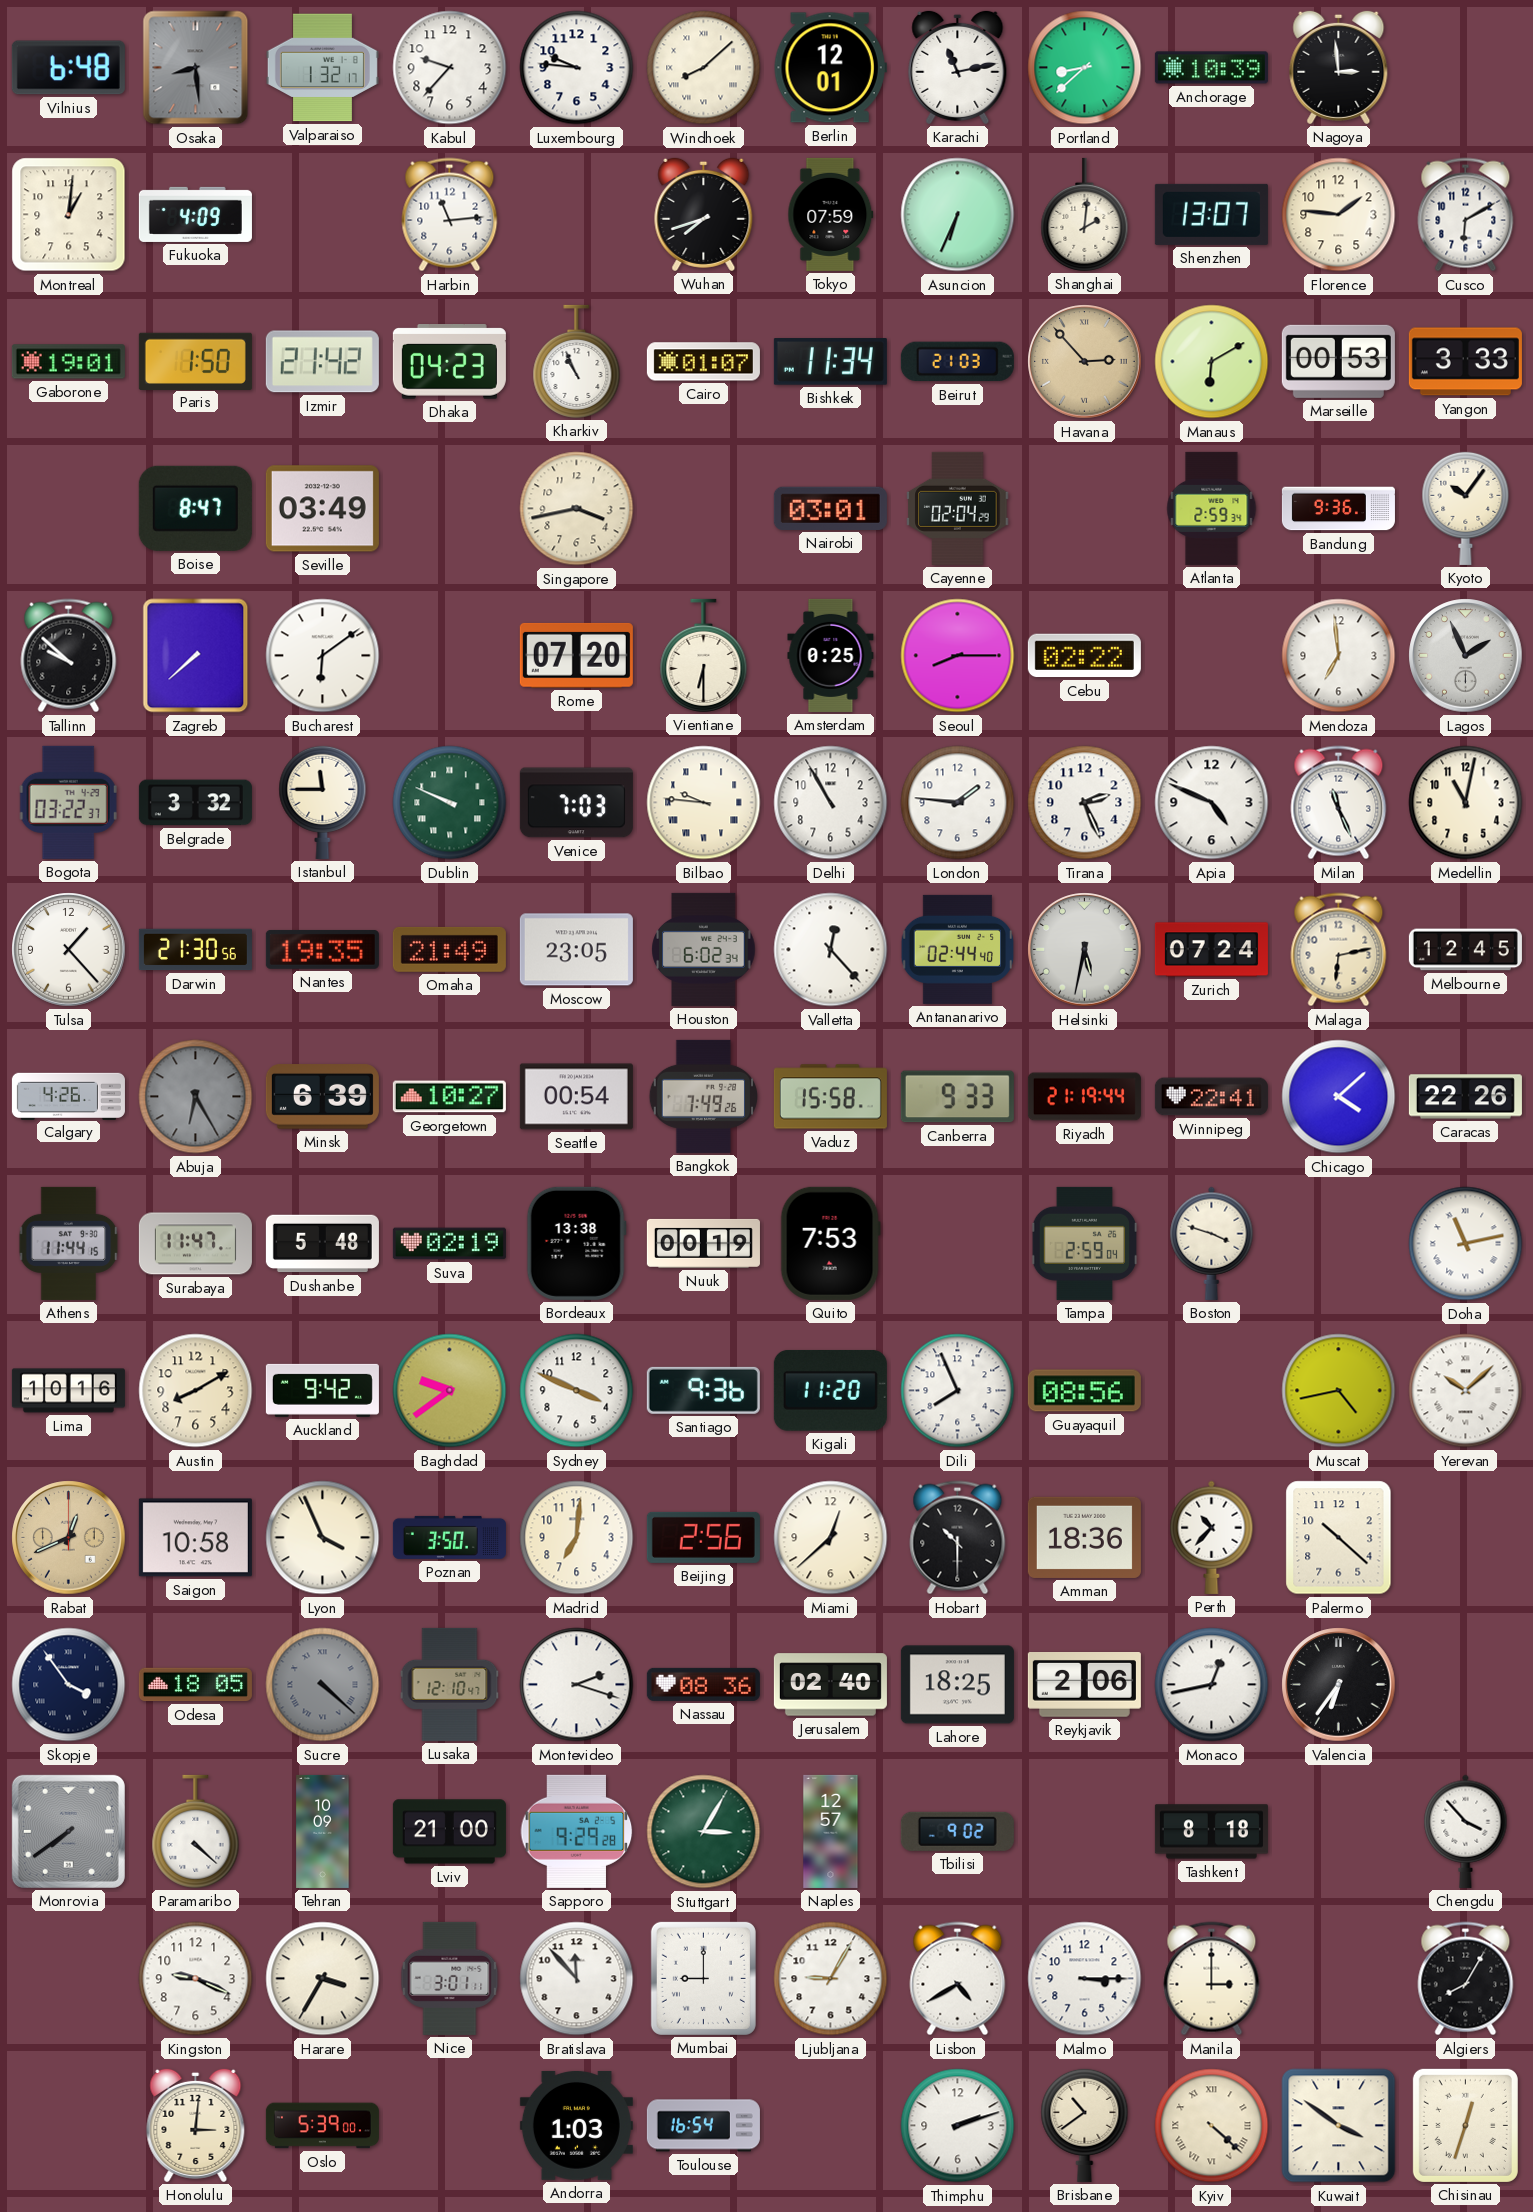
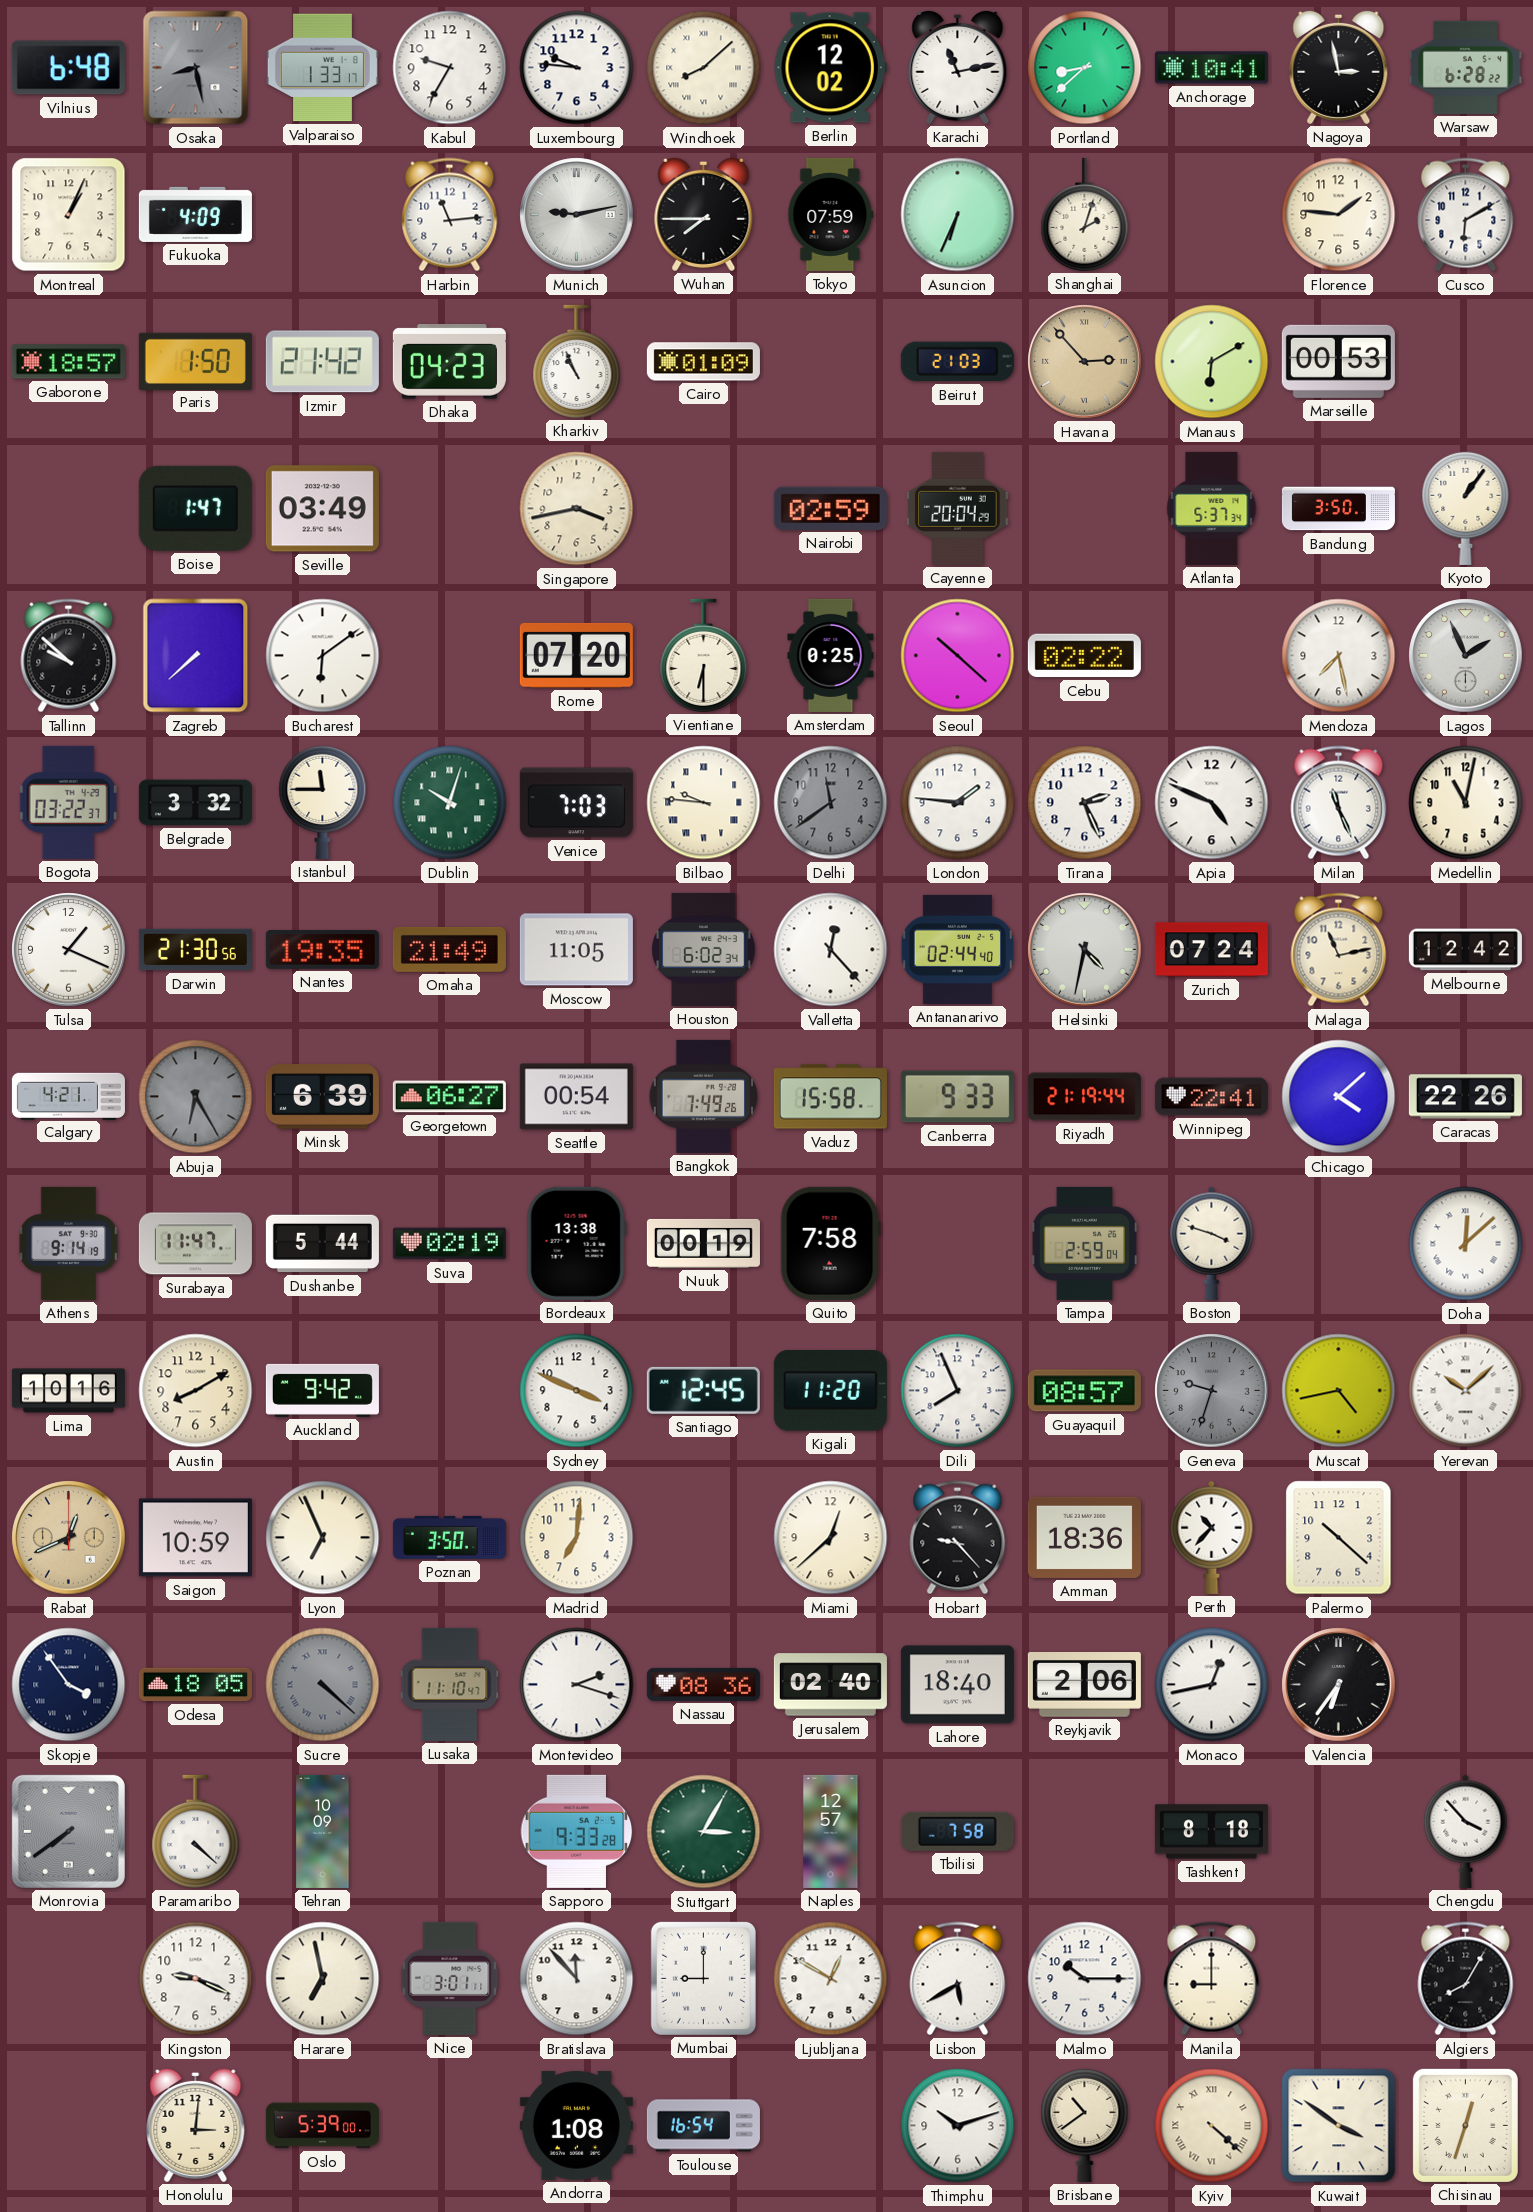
Osaka: 8:29 -> 8:28 (196, 68)
Valparaiso: 1:32 -> 1:33 (322, 68)
Kabul: 9:37 -> 9:35 (450, 68)
Berlin: 12:01 -> 12:02 (830, 68)
Anchorage: 10:39 -> 10:41 (1211, 68)
Nagoya: 2:59 -> 2:58 (1339, 67)
Warsaw: none -> 6:28 (1465, 67)
Montreal: 1:01 -> 1:04 (69, 215)
Munich: none -> 9:13 (577, 215)
Wuhan: 7:42 -> 7:45 (704, 214)
Shanghai: 2:01 -> 2:03 (1085, 214)
Shenzhen: 13:07 -> none (1211, 214)
Gaborone: 19:01 -> 18:57 (68, 362)
Cairo: 01:07 -> 01:09 (703, 362)
Bishkek: 11:34 -> none (830, 362)
Yangon: 3:33 -> none (1465, 362)
Boise: 8:47 -> 1:47 (195, 508)
Nairobi: 03:01 -> 02:59 (830, 508)
Cayenne: 02:04 -> 20:04 (958, 508)
Atlanta: 2:59 -> 5:37 (1212, 508)
Bandung: 9:36 -> 3:50 (1338, 509)
Kyoto: 10:06 -> 1:06 (1466, 508)
Seoul: 8:15 -> 10:22 (958, 656)
Mendoza: 6:59 -> 7:28 (1339, 656)
Dublin: 9:49 -> 10:03 (450, 803)
Delhi: 10:55 -> 11:39 (831, 803)
Delhi dial: white -> grey (831, 803)
Tulsa: 1:23 -> 1:19 (69, 950)
Moscow: 23:05 -> 11:05 (576, 950)
Helsinki: 5:32 -> 4:32 (1085, 950)
Malaga: 6:13 -> 11:13 (1339, 950)
Melbourne: 12:45 -> 12:42 (1465, 950)
Calgary: 4:26 -> 4:21 (68, 1096)
Georgetown: 10:27 -> 06:27 (449, 1097)
Athens: 11:44 -> 9:14 (69, 1243)
Dushanbe: 5:48 -> 5:44 (322, 1244)
Quito: 7:53 -> 7:58 (830, 1243)
Doha: 11:13 -> 12:08 (1466, 1244)
Baghdad: 9:39 -> none (450, 1391)
Santiago: 9:36 -> 12:45 (703, 1390)
Guayaquil: 08:56 -> 08:57 (1084, 1391)
Geneva: none -> 9:33 (1212, 1391)
Saigon: 10:58 -> 10:59 (195, 1538)
Lyon: 3:56 -> 6:56 (323, 1538)
Beijing: 2:56 -> none (703, 1537)
Hobart: 10:30 -> 9:23 (958, 1538)
Lusaka: 12:10 -> 11:10 (450, 1684)
Lahore: 18:25 -> 18:40 (957, 1685)
Lviv: 21:00 -> none (449, 1832)
Sapporo: 9:29 -> 9:33 (577, 1831)
Tbilisi: 9:02 -> 7:58 (957, 1831)
Harare: 3:35 -> 6:58 (323, 1979)
Ljubljana: 9:05 -> 12:50 (831, 1979)
Lisbon: 4:40 -> 5:40 (958, 1979)
Malmo: 3:15 -> 10:15 (1085, 1979)
Manila: 3:00 -> 9:00 (1212, 1979)
Andorra: 1:03 -> 1:08 (576, 2125)
Thimphu: 2:12 -> 10:12 (958, 2126)
